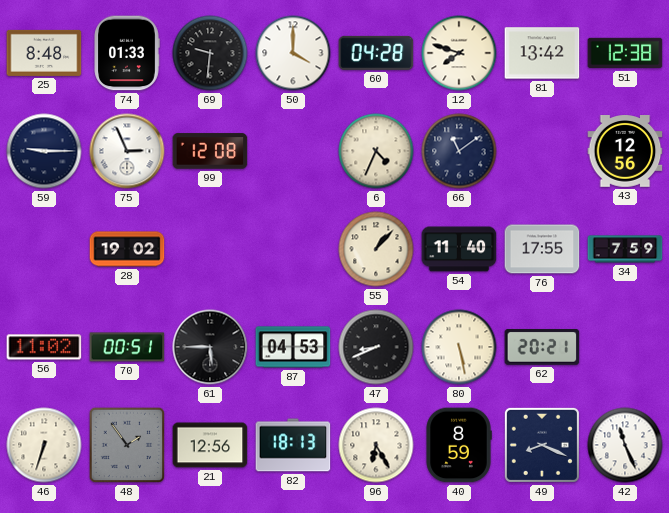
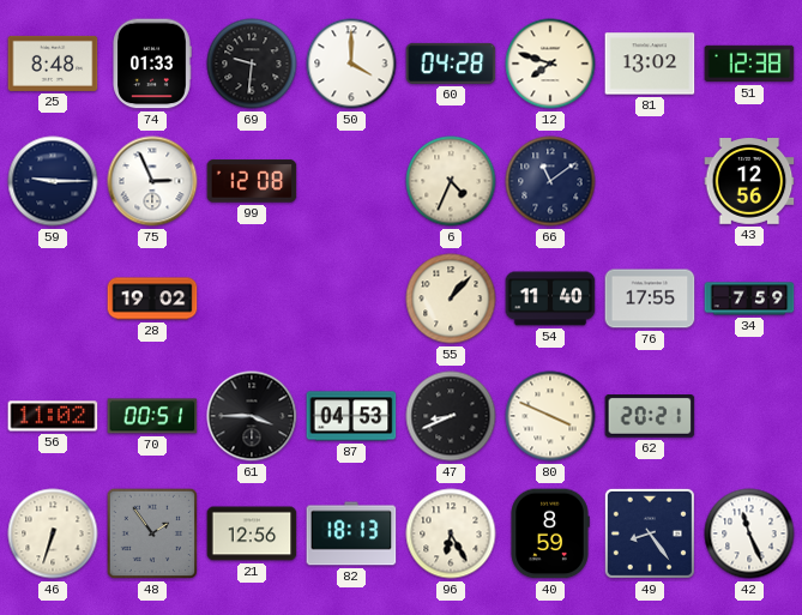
81: 13:42 -> 13:02 (650, 64)
61: 5:45 -> 3:45 (252, 416)
80: 5:28 -> 3:49 (550, 416)
49: 8:19 -> 8:24 (650, 533)
